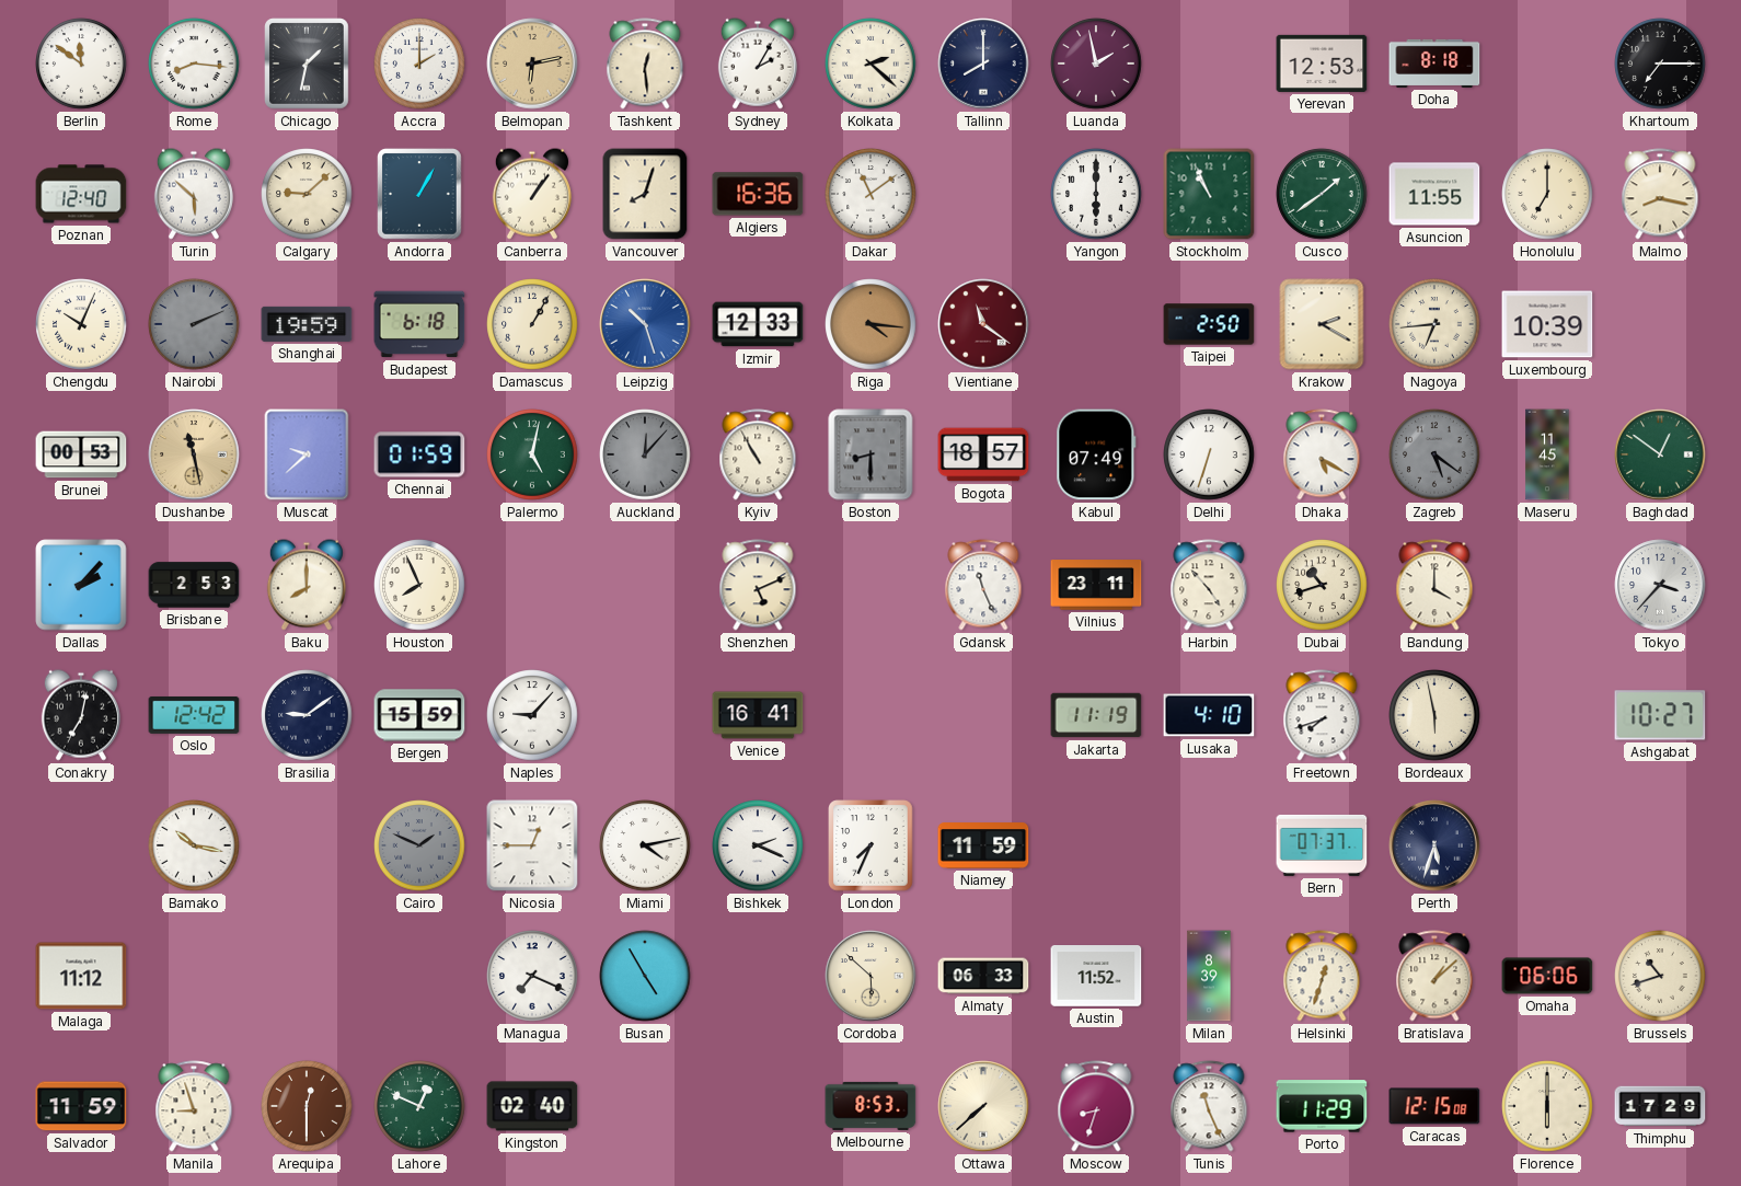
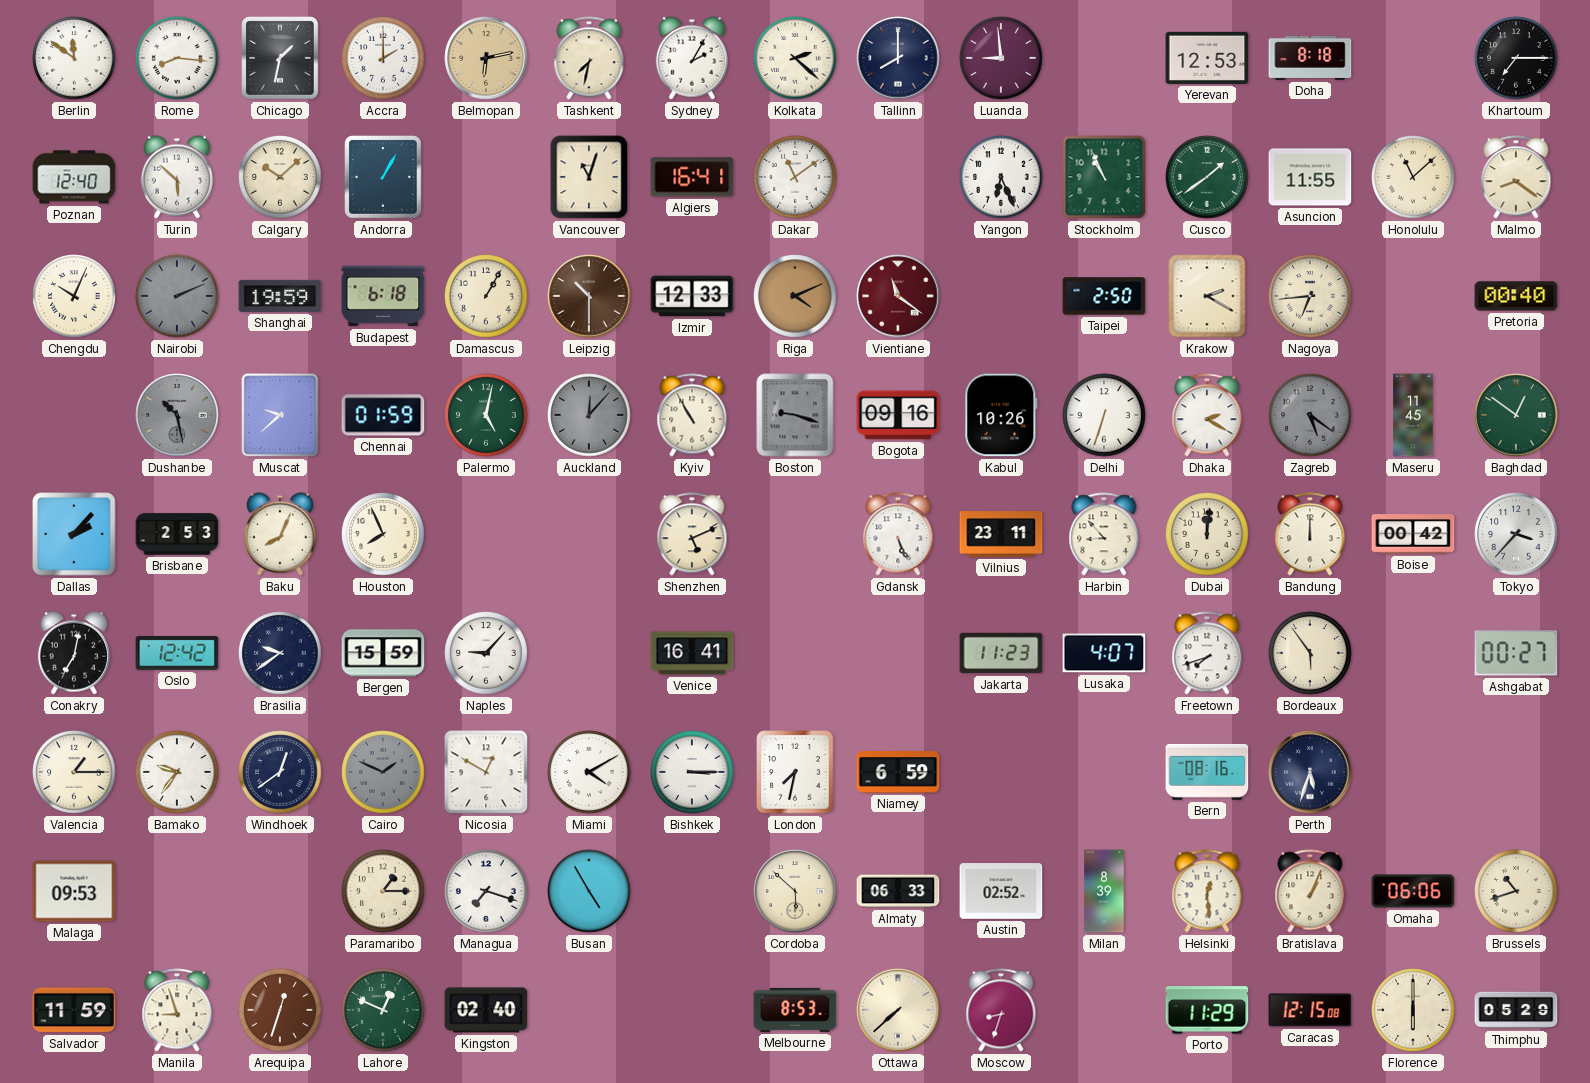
Tashkent: 12:29 -> 7:32 (589, 58)
Luanda: 1:58 -> 8:59 (1001, 58)
Calgary: 9:08 -> 10:08 (280, 177)
Canberra: 1:06 -> none (532, 194)
Vancouver: 8:03 -> 11:03 (589, 177)
Algiers: 16:36 -> 16:41 (692, 177)
Yangon: 6:00 -> 6:26 (1001, 177)
Honolulu: 7:00 -> 11:08 (1413, 177)
Malmo: 8:17 -> 8:21 (1516, 177)
Leipzig: 10:27 -> 10:30 (589, 296)
Leipzig dial: blue -> brown (589, 296)
Riga: 4:16 -> 4:11 (795, 296)
Luxembourg: 10:39 -> none (1547, 324)
Pretoria: none -> 00:40 (1516, 296)
Brunei: 00:53 -> none (81, 454)
Dushanbe: 11:28 -> 10:28 (177, 415)
Dushanbe dial: champagne -> grey (177, 415)
Boston: 8:30 -> 9:18 (795, 415)
Bogota: 18:57 -> 09:16 (898, 415)
Kabul: 07:49 -> 10:26 (1001, 415)
Dhaka: 5:20 -> 2:20 (1207, 415)
Baku: 8:00 -> 8:04 (280, 534)
Gdansk: 11:26 -> 5:26 (898, 534)
Harbin: 4:53 -> 8:53 (1104, 534)
Dubai: 10:42 -> 12:01 (1207, 534)
Bandung: 4:00 -> 12:00 (1310, 534)
Boise: none -> 00:42 (1413, 534)
Brasilia: 9:09 -> 9:39 (280, 653)
Jakarta: 11:19 -> 11:23 (1001, 653)
Lusaka: 4:10 -> 4:07 (1104, 653)
Bordeaux: 5:58 -> 5:54 (1310, 653)
Ashgabat: 10:27 -> 00:27 (1516, 653)
Valencia: none -> 1:15 (74, 772)
Bamako: 10:17 -> 9:36 (177, 772)
Windhoek: none -> 12:39 (280, 772)
Nicosia: 12:45 -> 12:50 (486, 772)
Miami: 4:13 -> 4:10 (589, 772)
Bishkek: 2:19 -> 3:15 (692, 772)
London: 7:34 -> 7:32 (795, 772)
Niamey: 11:59 -> 6:59 (898, 772)
Bern: 07:37 -> 08:16 (1207, 772)
Malaga: 11:12 -> 09:53 (74, 891)
Paramaribo: none -> 1:15 (383, 891)
Managua: 7:19 -> 7:18 (486, 891)
Austin: 11:52 -> 02:52 (1001, 891)
Helsinki: 12:33 -> 12:29 (1207, 891)
Bratislava: 1:08 -> 1:04 (1310, 891)
Arequipa: 12:30 -> 12:33 (280, 1010)
Tunis: 11:26 -> none (1209, 1106)
Thimphu: 17:29 -> 05:29 (1516, 1010)
